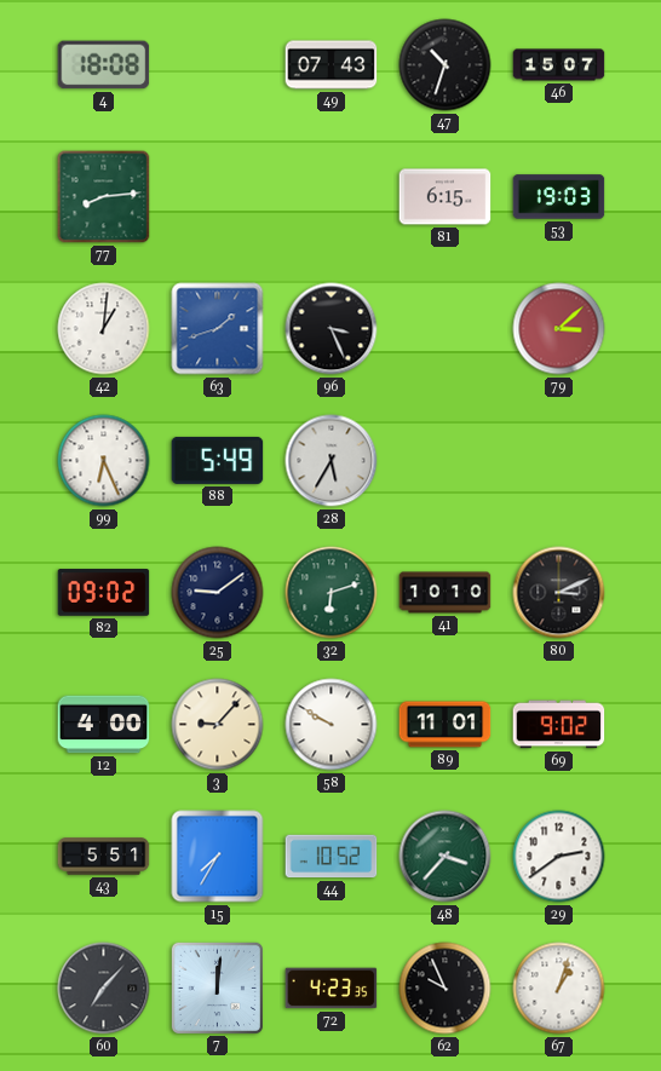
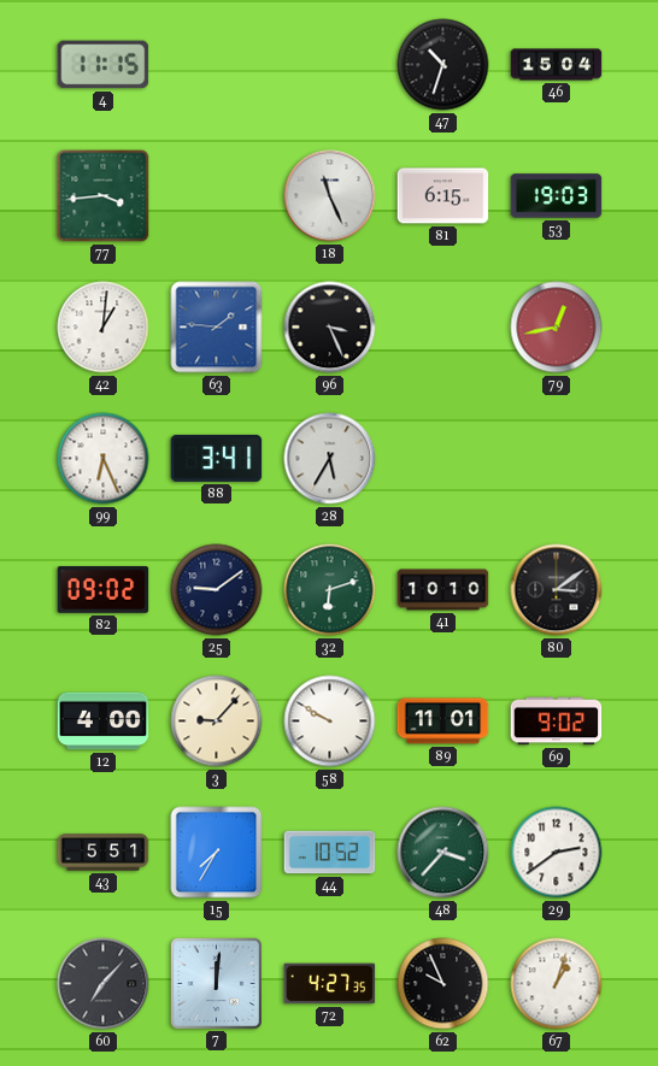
4: 18:08 -> 11:15 (104, 65)
49: 07:43 -> none (332, 65)
46: 15:07 -> 15:04 (557, 65)
77: 8:14 -> 3:44 (104, 196)
18: none -> 11:26 (330, 196)
63: 1:42 -> 1:46 (217, 328)
79: 3:08 -> 12:43 (557, 328)
88: 5:49 -> 3:41 (217, 458)
80: 3:11 -> 3:09 (557, 590)
72: 4:23 -> 4:27 (330, 984)
